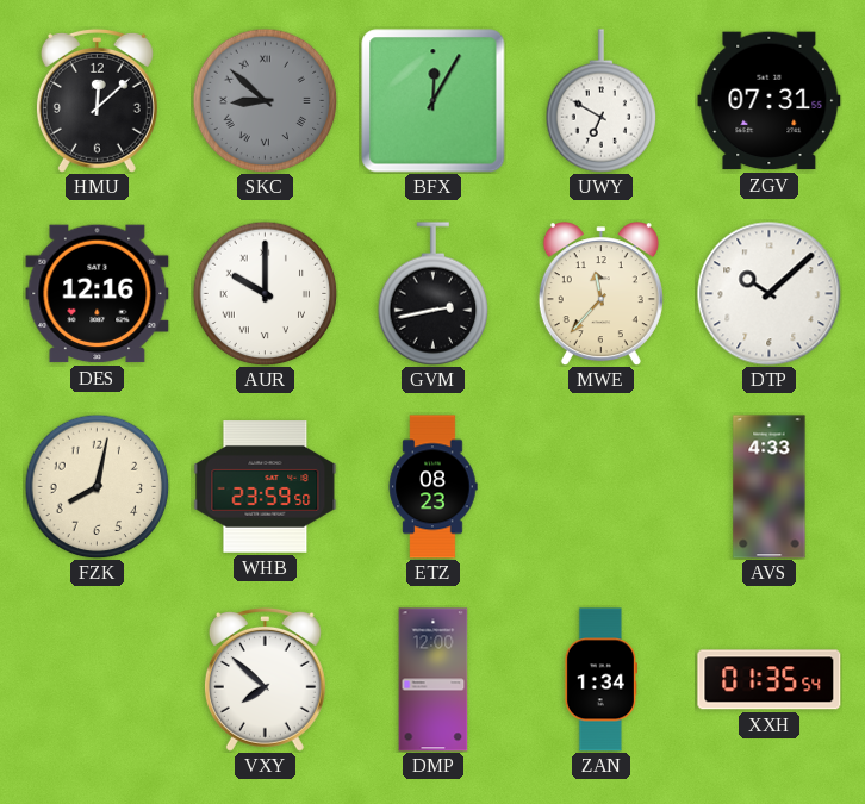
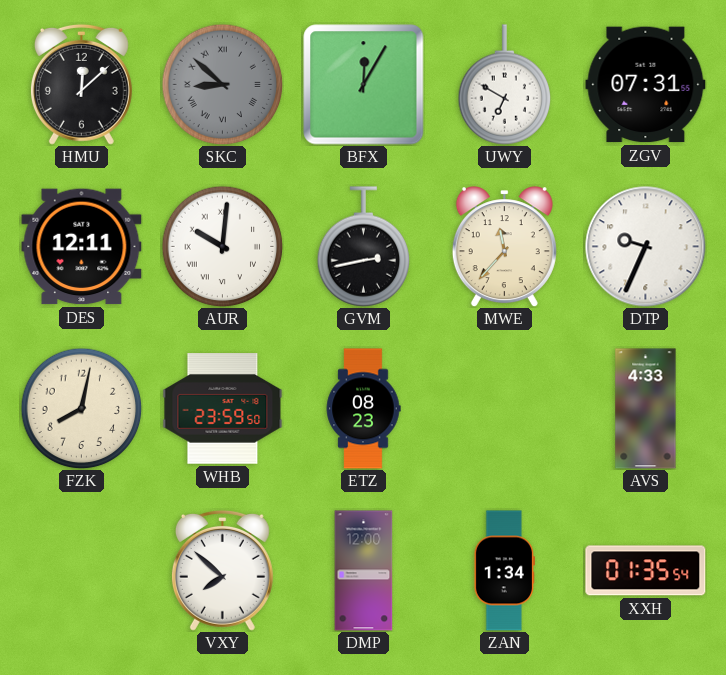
DES: 12:16 -> 12:11 (82, 247)
AUR: 10:00 -> 10:01 (222, 246)
DTP: 10:08 -> 9:34 (646, 247)
